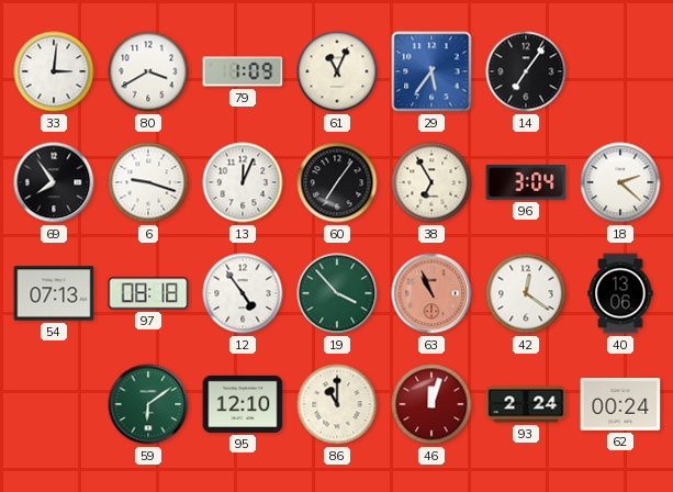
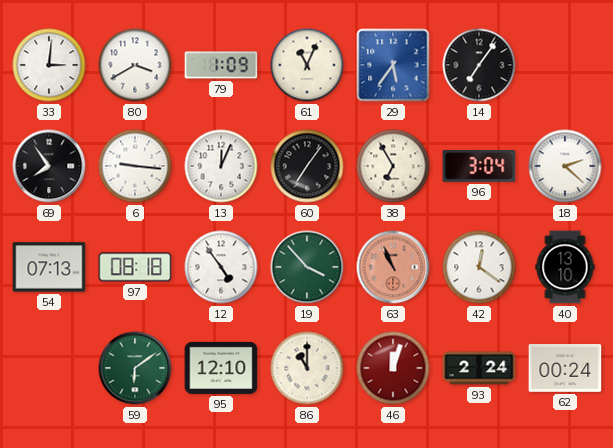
6: 9:18 -> 9:16 (135, 166)
40: 13:06 -> 13:10 (565, 267)
